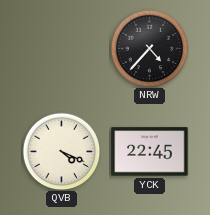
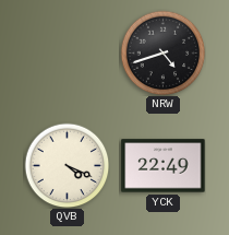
NRW: 4:37 -> 4:42 (162, 52)
YCK: 22:45 -> 22:49 (164, 166)
